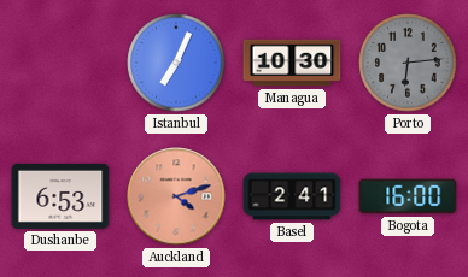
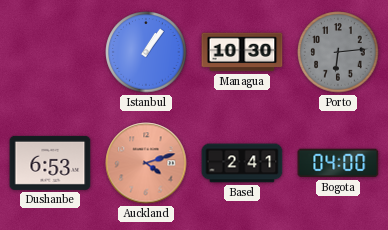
Istanbul: 7:04 -> 1:06 (146, 52)
Bogota: 16:00 -> 04:00 (338, 163)
